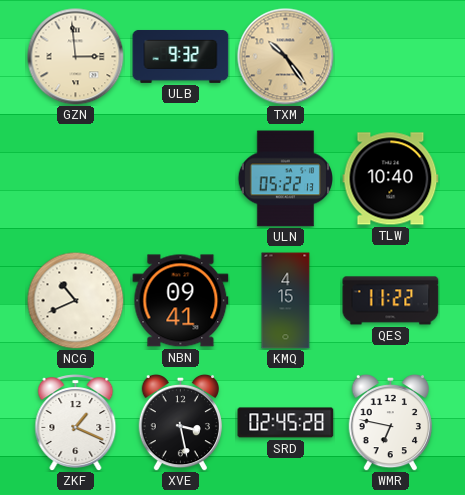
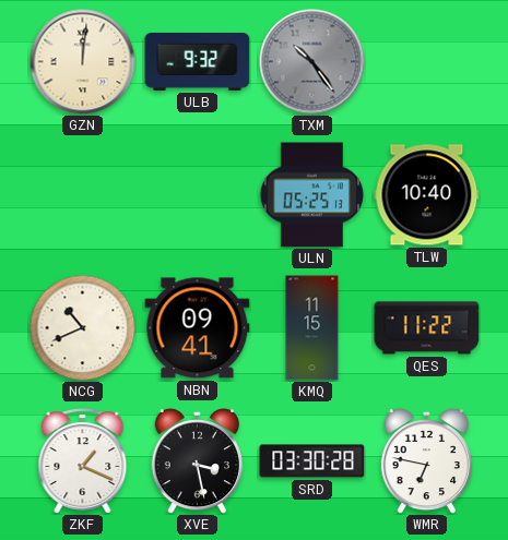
GZN: 2:59 -> 12:01 (83, 62)
TXM dial: champagne -> grey (312, 62)
ULN: 05:22 -> 05:25 (311, 195)
KMQ: 4:15 -> 11:15 (312, 328)
SRD: 02:45 -> 03:30 (312, 461)
